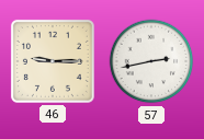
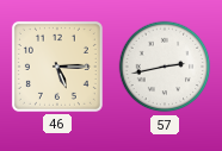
46: 9:15 -> 5:15 (57, 67)
